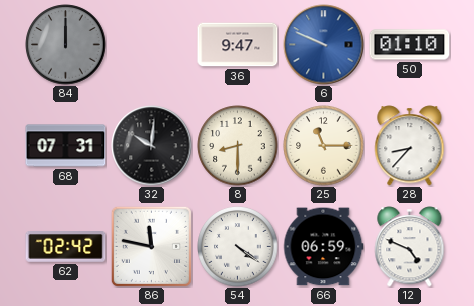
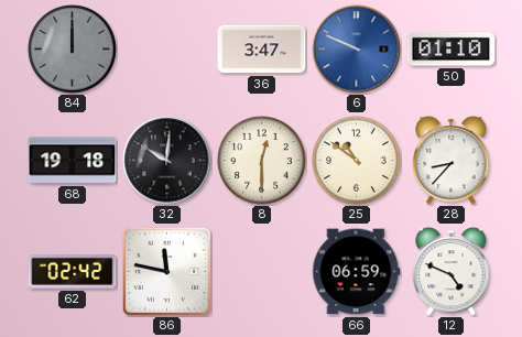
36: 9:47 -> 3:47 (262, 50)
68: 07:31 -> 19:18 (73, 161)
8: 8:30 -> 12:30 (262, 161)
25: 11:15 -> 10:51 (357, 161)
54: 4:21 -> none (238, 247)
